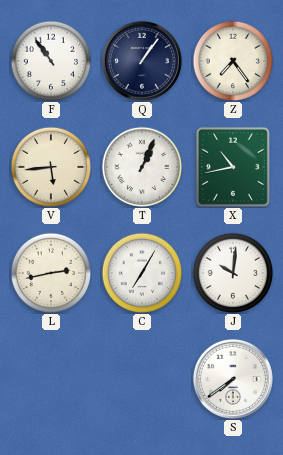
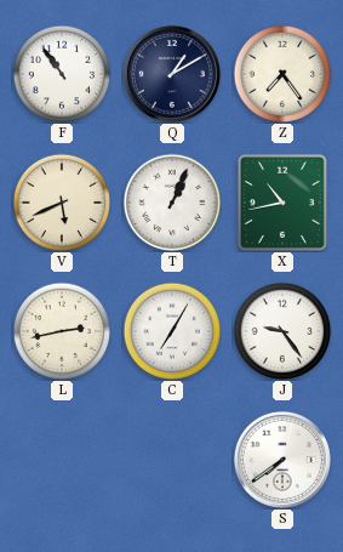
Q: 1:06 -> 1:10 (172, 74)
V: 5:44 -> 5:41 (62, 203)
J: 10:01 -> 9:24 (282, 331)
